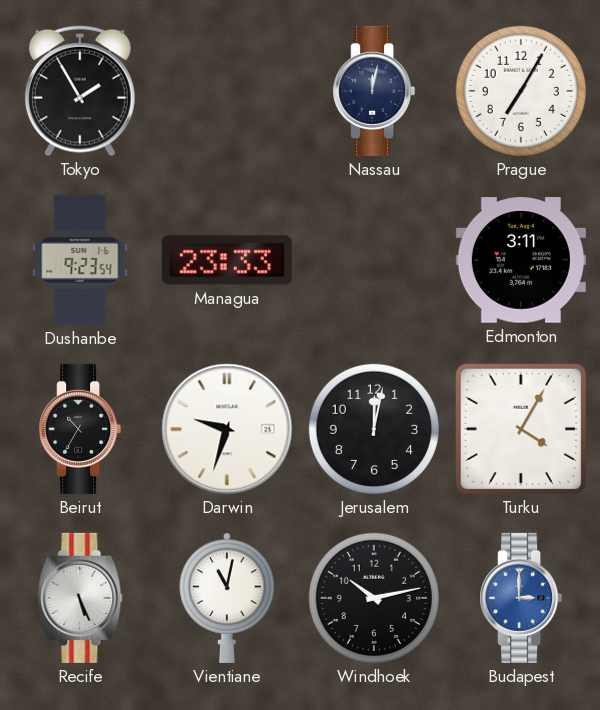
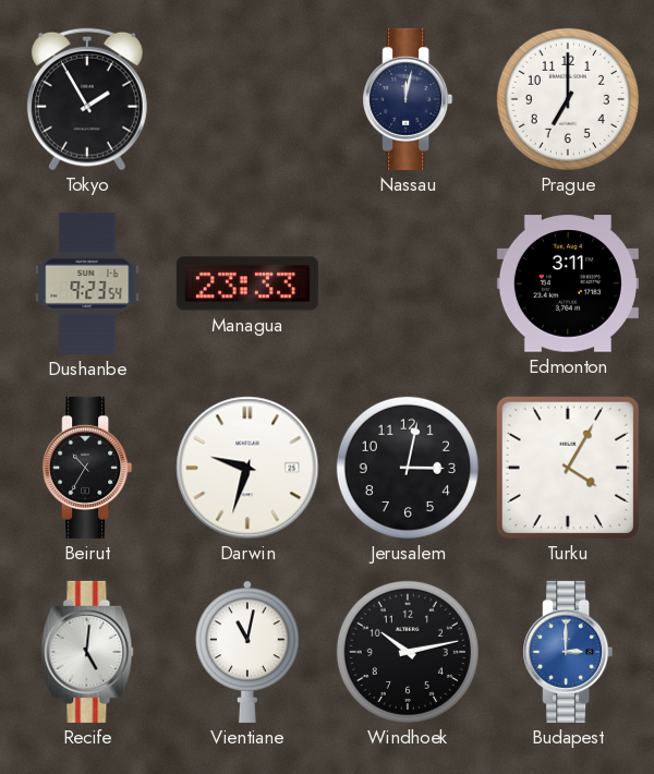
Prague: 7:05 -> 7:00 (568, 99)
Jerusalem: 12:02 -> 3:02 (408, 468)
Recife: 5:26 -> 5:01 (87, 652)
